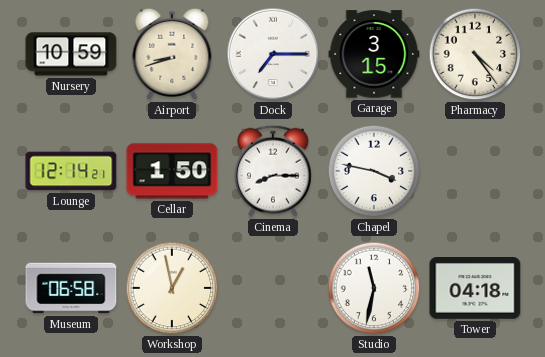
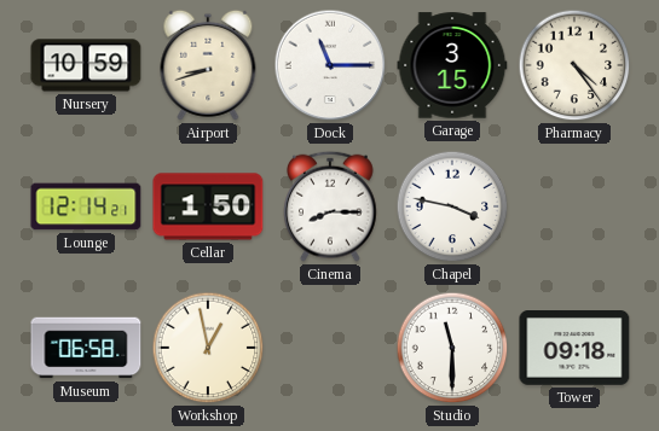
Dock: 7:15 -> 11:15 (330, 65)
Studio: 11:32 -> 11:30 (452, 348)
Tower: 04:18 -> 09:18 (574, 349)
